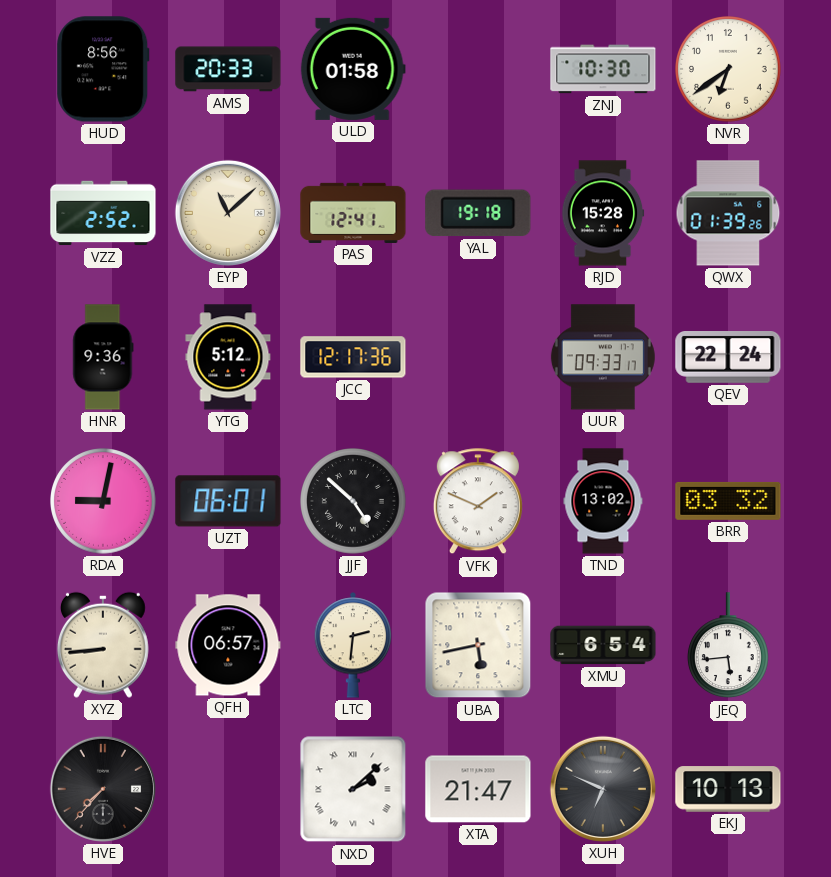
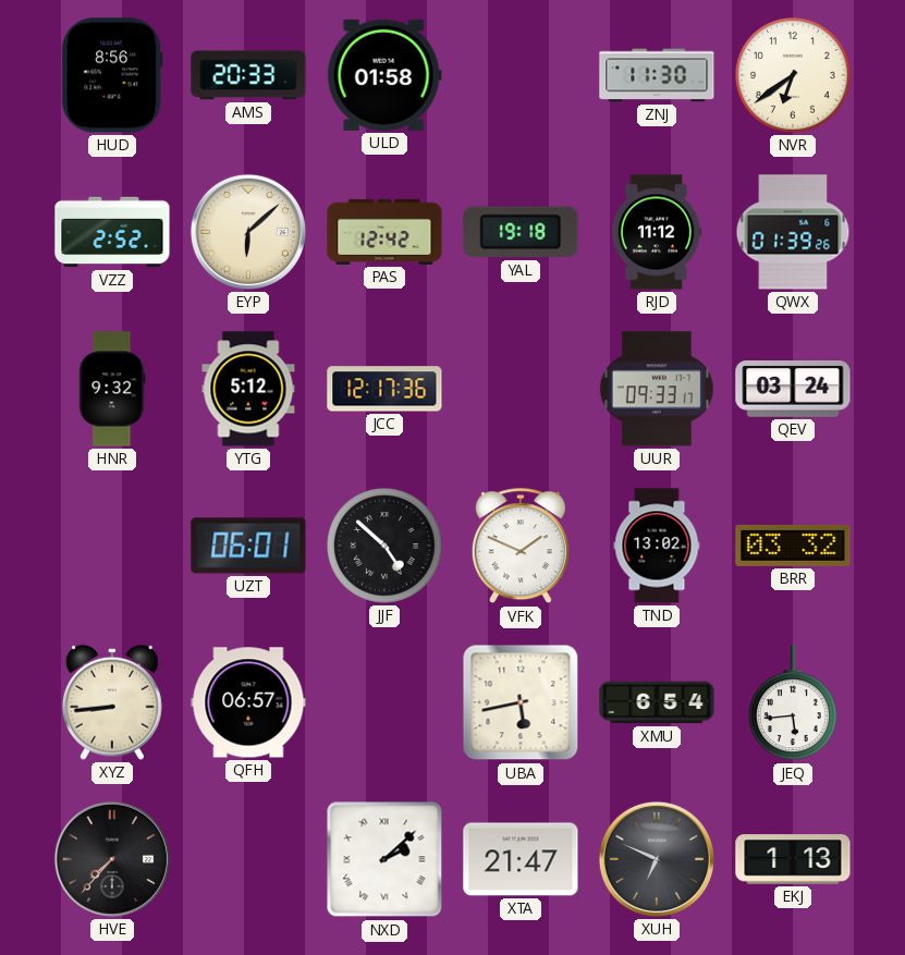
ZNJ: 10:30 -> 11:30 (657, 75)
EYP: 11:08 -> 6:08 (248, 232)
PAS: 12:41 -> 12:42 (384, 232)
RJD: 15:28 -> 11:12 (657, 232)
HNR: 9:36 -> 9:32 (112, 389)
QEV: 22:24 -> 03:24 (793, 390)
RDA: 9:02 -> none (104, 502)
LTC: 2:31 -> none (353, 645)
EKJ: 10:13 -> 1:13 (793, 859)
